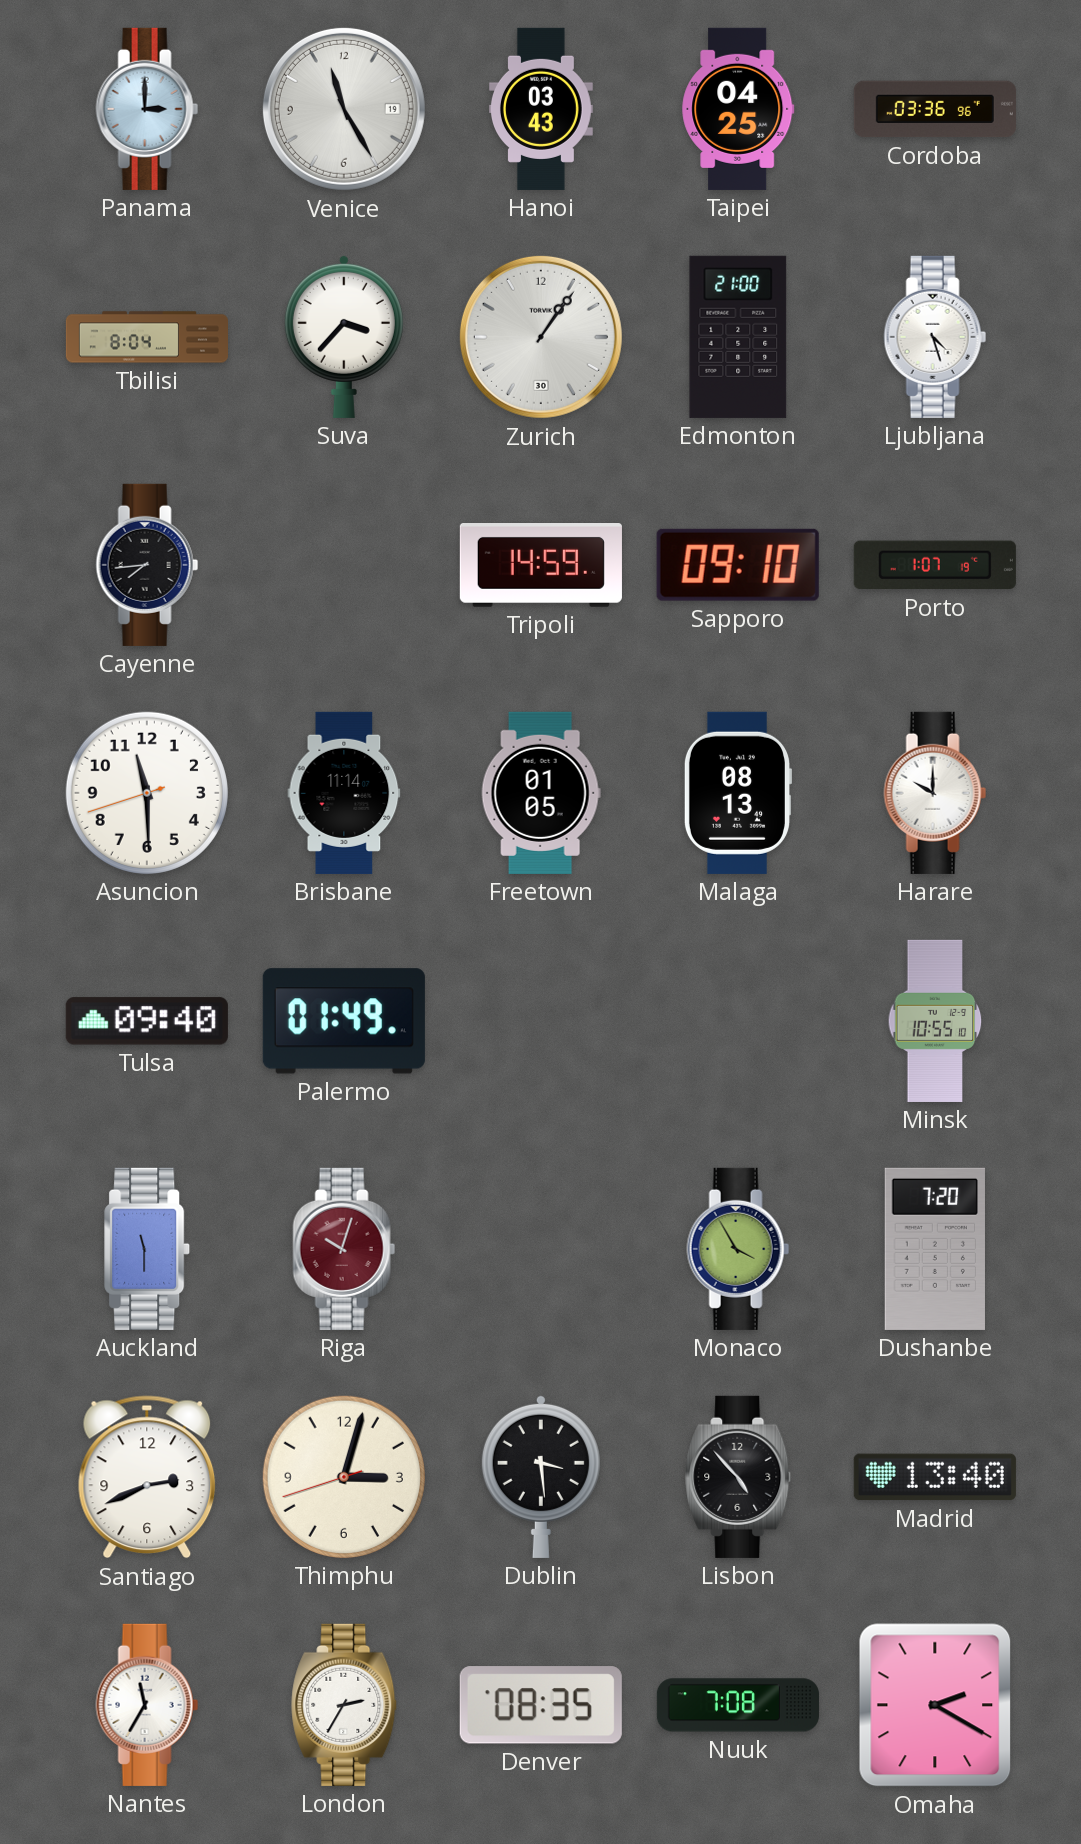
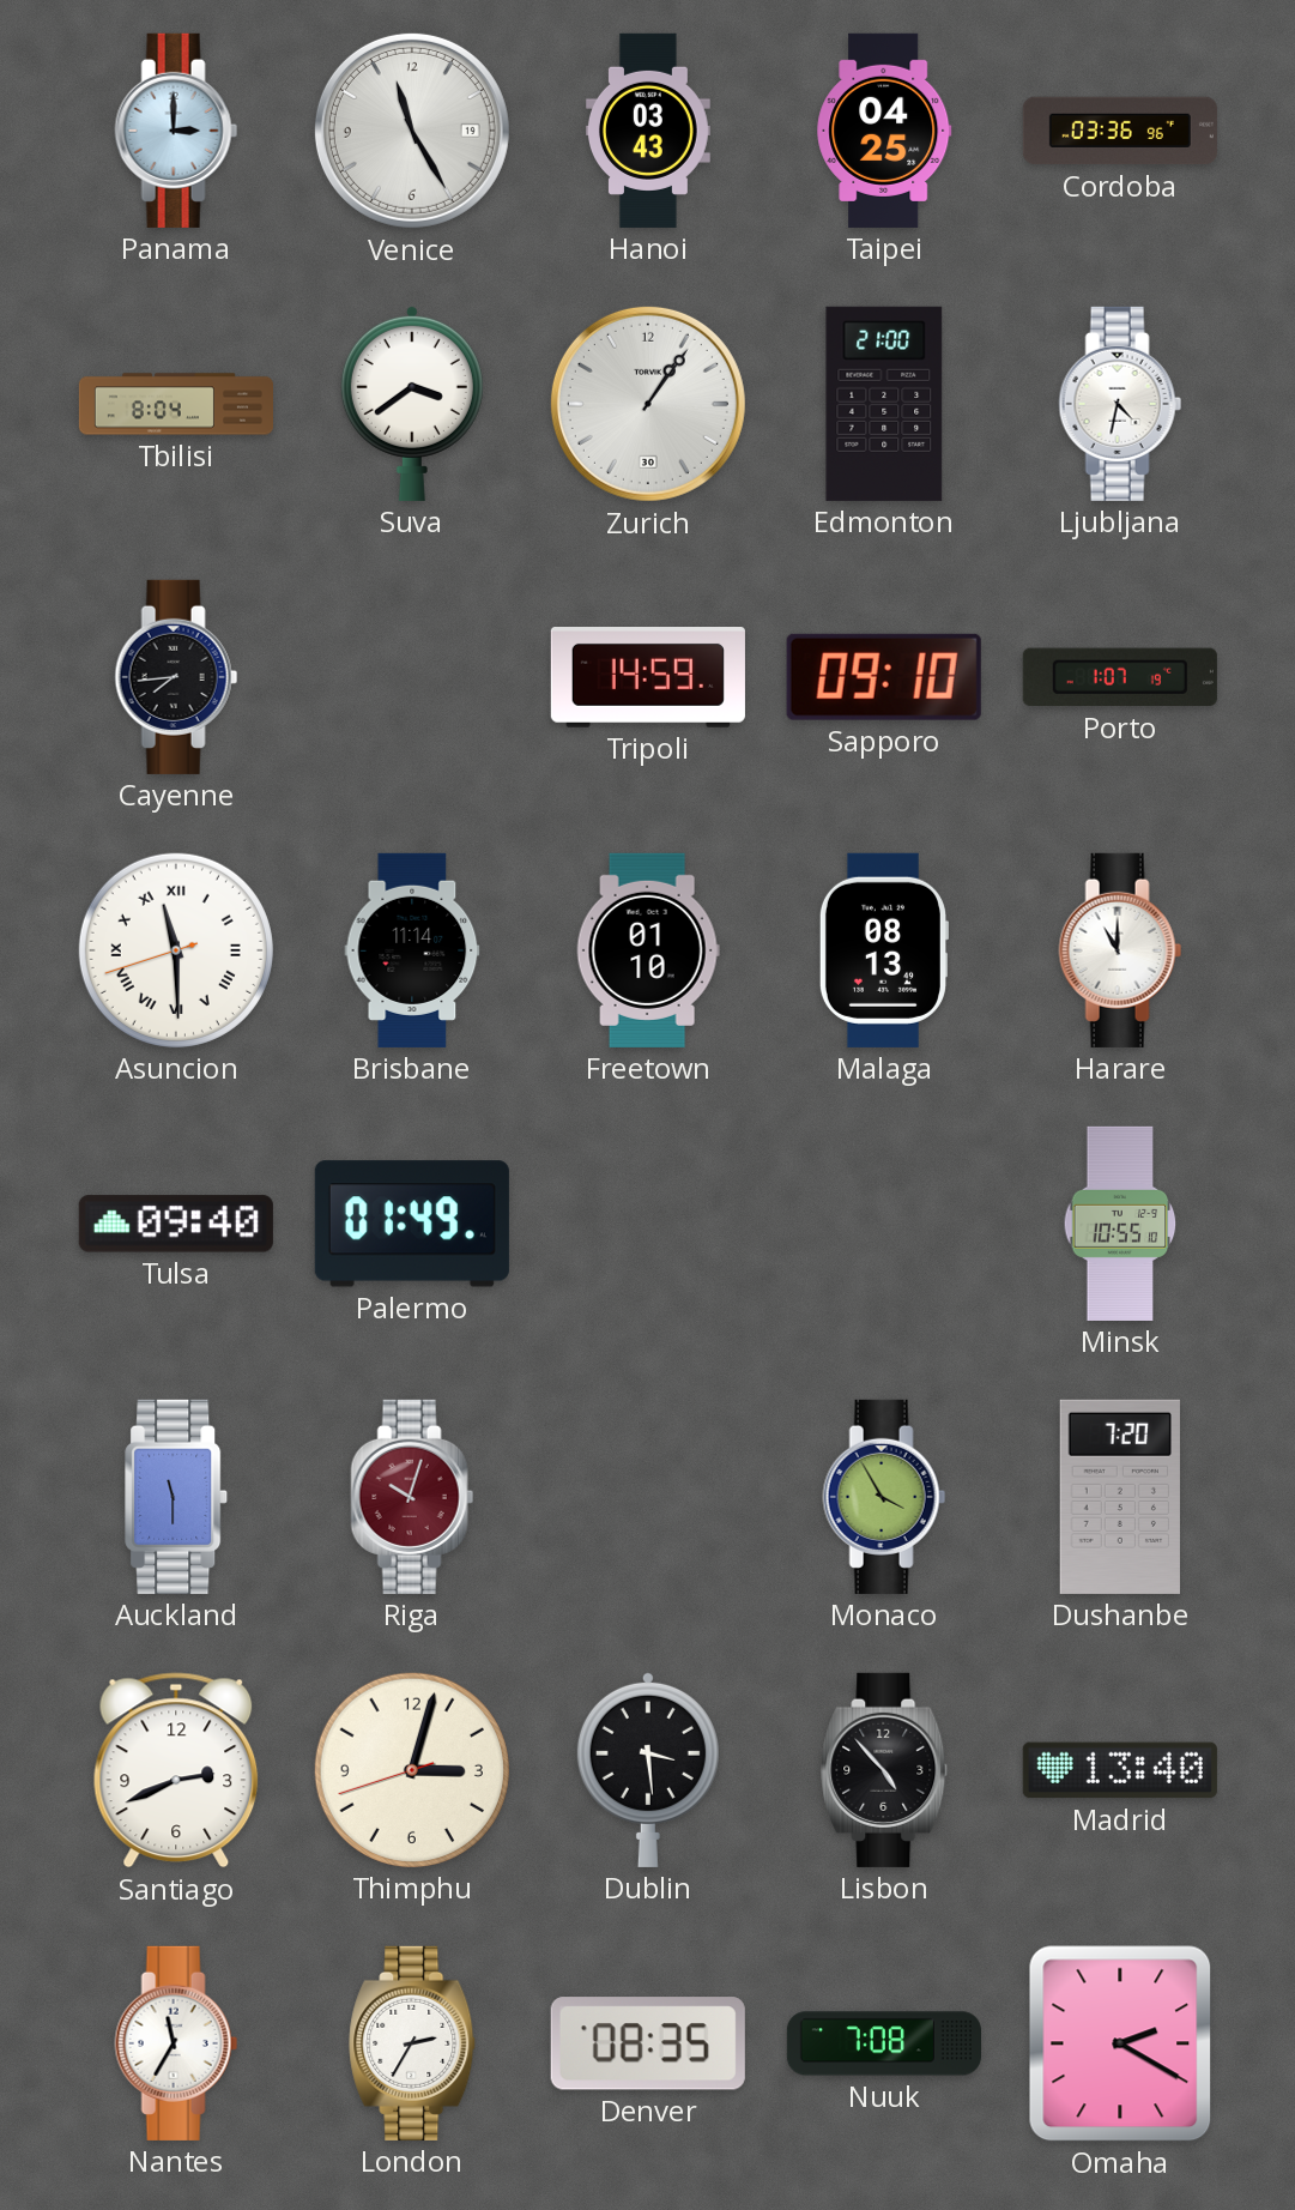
Suva: 3:37 -> 3:39 (412, 403)
Ljubljana: 4:27 -> 4:32 (1120, 404)
Asuncion numerals: Arabic -> Roman (176, 950)
Freetown: 01:05 -> 01:10 (648, 950)
Harare: 10:00 -> 11:00 (1120, 950)
